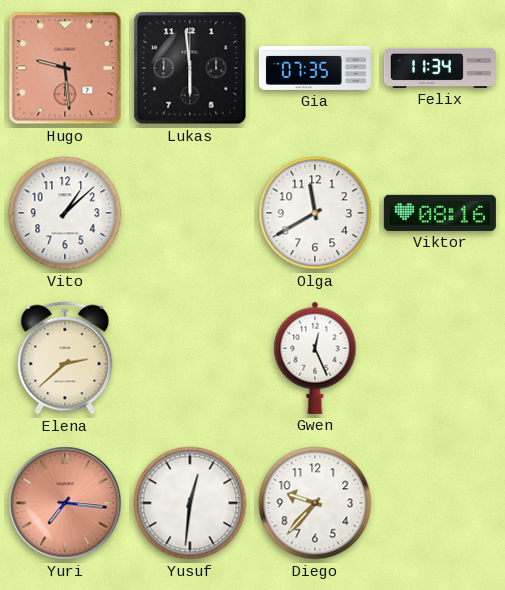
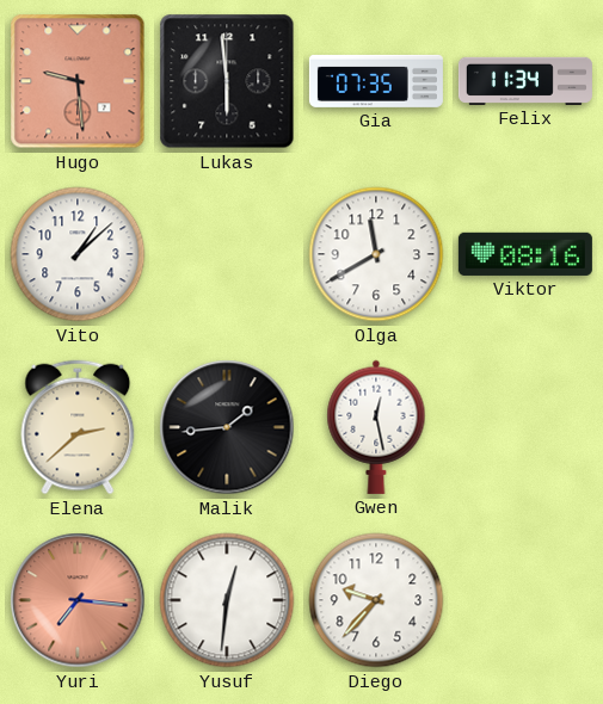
Malik: none -> 1:44 (227, 427)
Gwen: 12:26 -> 12:28 (376, 427)
